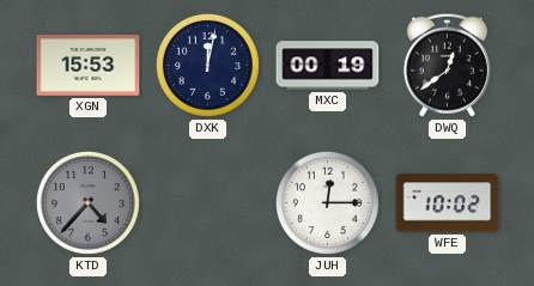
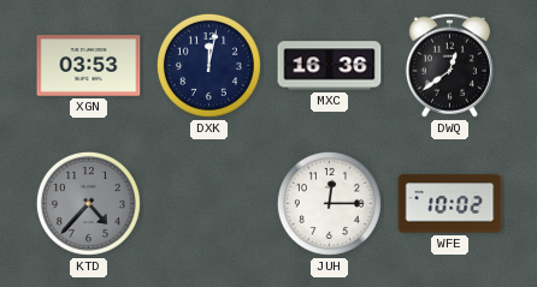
XGN: 15:53 -> 03:53 (89, 66)
MXC: 00:19 -> 16:36 (330, 66)
